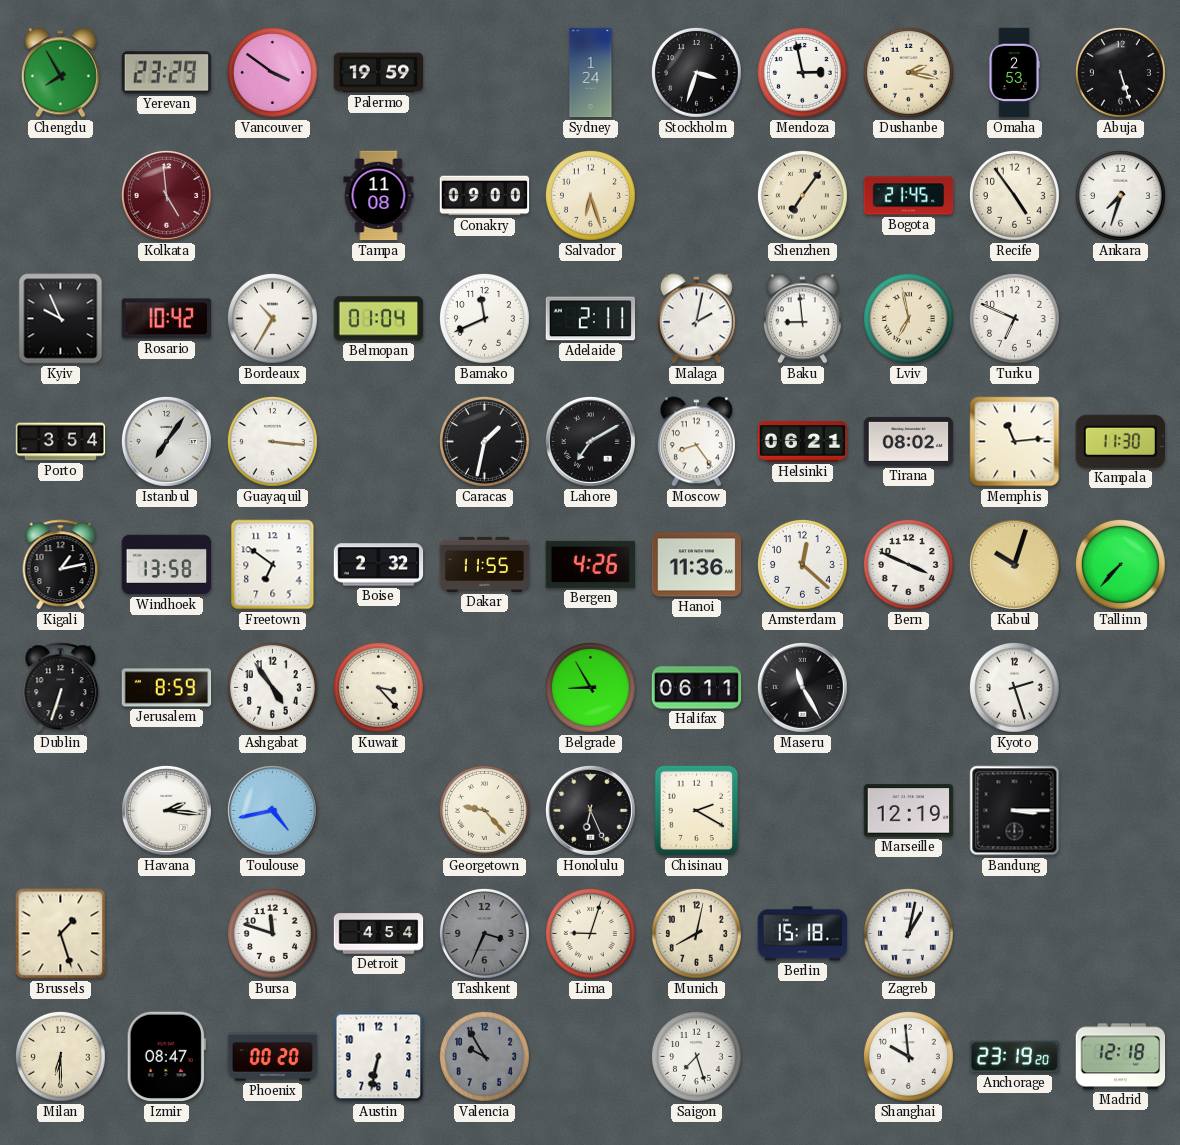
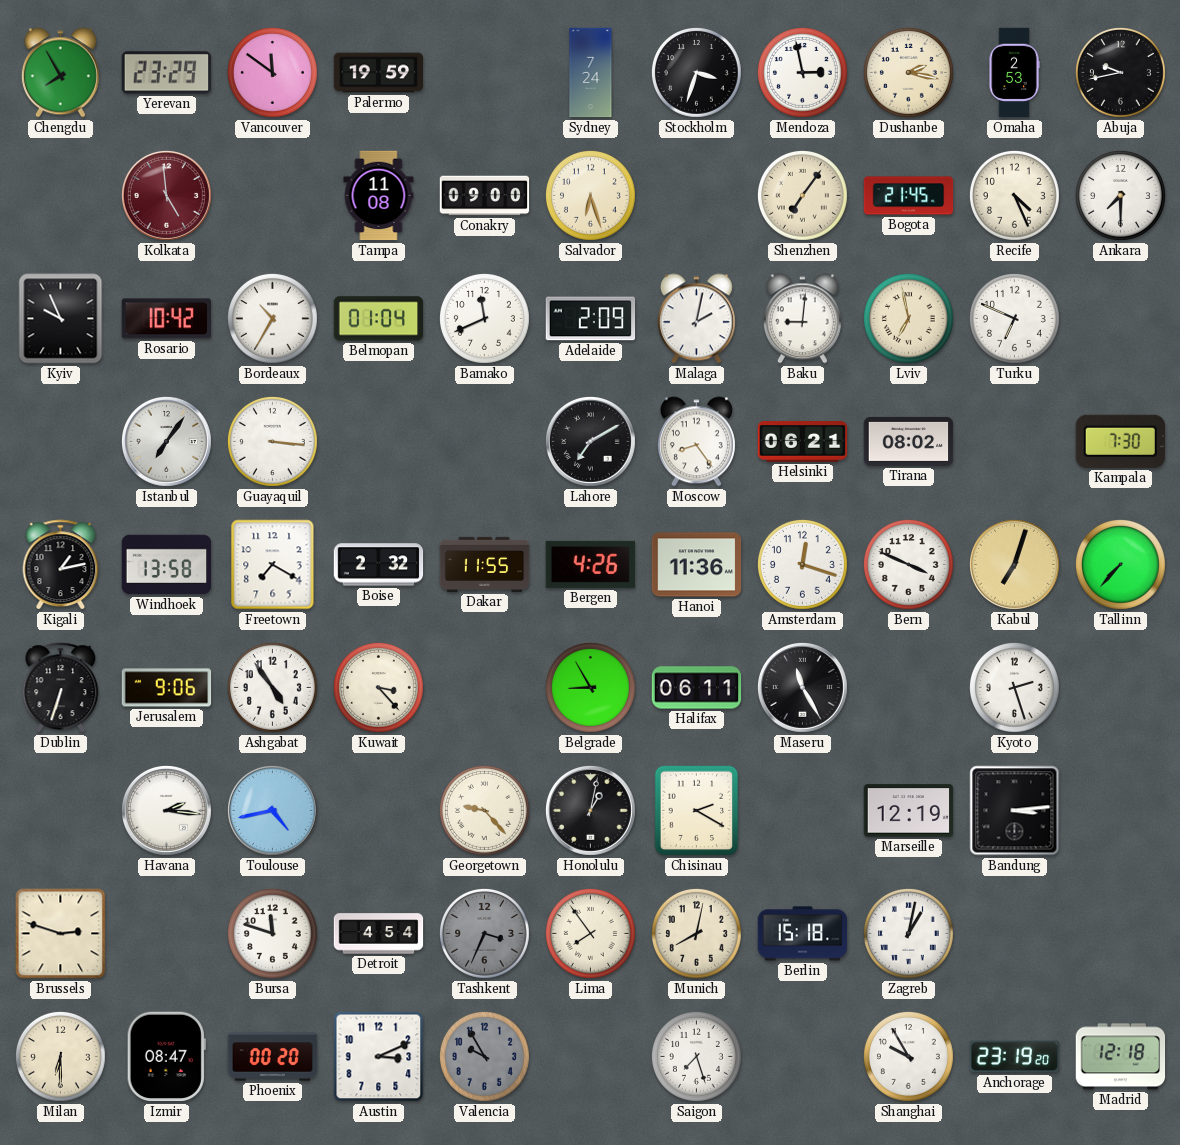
Vancouver: 3:51 -> 11:51 (272, 72)
Sydney: 1:24 -> 7:24 (591, 73)
Abuja: 5:27 -> 9:43 (1120, 72)
Recife: 4:54 -> 4:26 (1014, 195)
Ankara: 7:33 -> 7:30 (1120, 195)
Adelaide: 2:11 -> 2:09 (591, 319)
Baku: 8:59 -> 9:01 (802, 319)
Porto: 3:54 -> none (61, 442)
Caracas: 1:32 -> none (484, 441)
Memphis: 11:14 -> none (1015, 442)
Kampala: 11:30 -> 7:30 (1120, 441)
Freetown: 6:51 -> 7:20 (273, 565)
Amsterdam: 12:22 -> 12:18 (802, 564)
Kabul: 10:03 -> 7:03 (1014, 564)
Jerusalem: 8:59 -> 9:06 (167, 688)
Honolulu: 6:26 -> 1:02 (590, 810)
Bandung: 3:15 -> 3:14 (1015, 811)
Brussels: 1:27 -> 2:48 (61, 934)
Lima: 9:03 -> 7:54 (590, 933)
Austin: 6:32 -> 3:11 (379, 1057)
Shanghai: 9:59 -> 9:55 (908, 1056)
